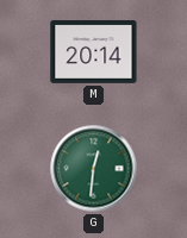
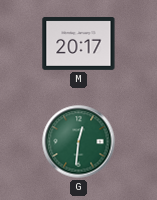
M: 20:14 -> 20:17 (79, 43)
